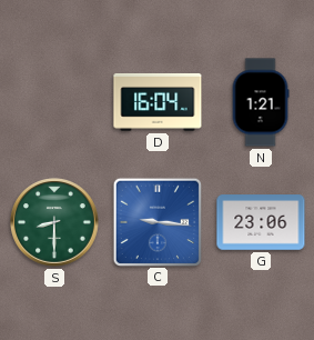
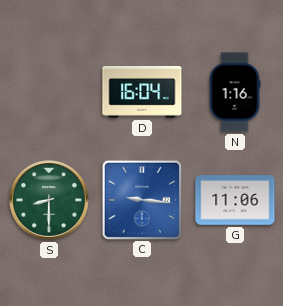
N: 1:21 -> 1:16 (235, 92)
G: 23:06 -> 11:06 (235, 200)
